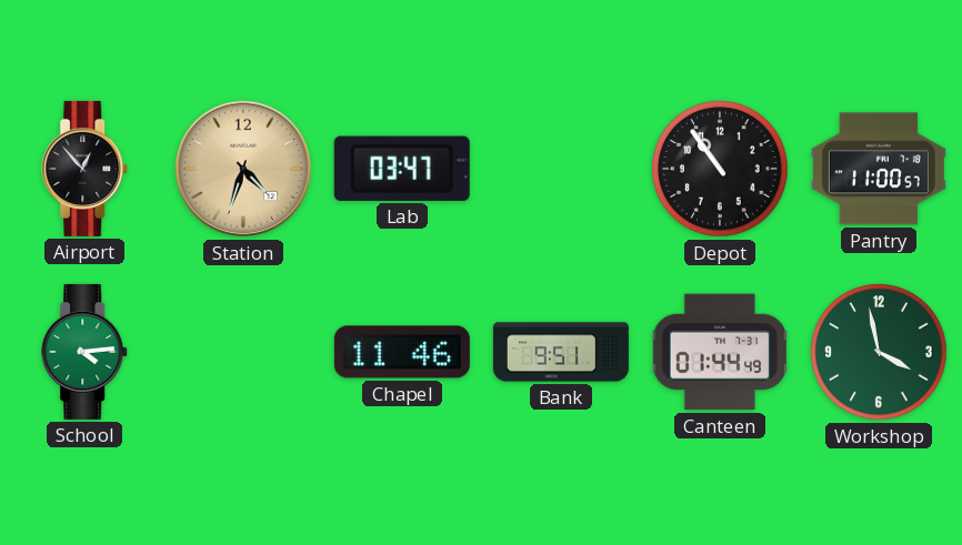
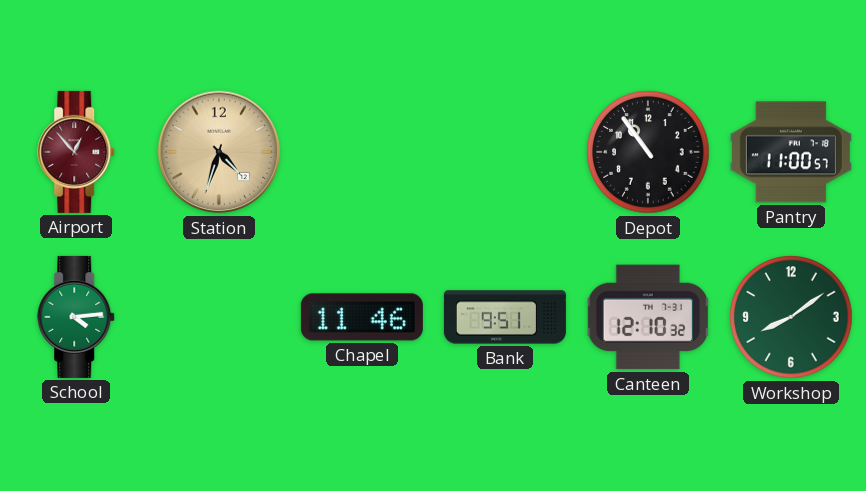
Airport dial: black -> burgundy (77, 152)
Lab: 03:47 -> none (402, 169)
Canteen: 01:44 -> 12:10 (648, 317)
Workshop: 3:58 -> 8:09 (791, 317)
